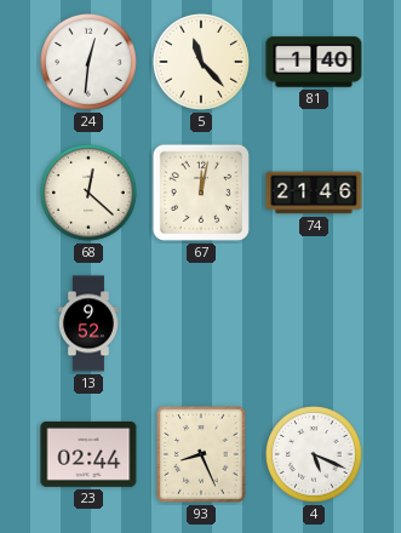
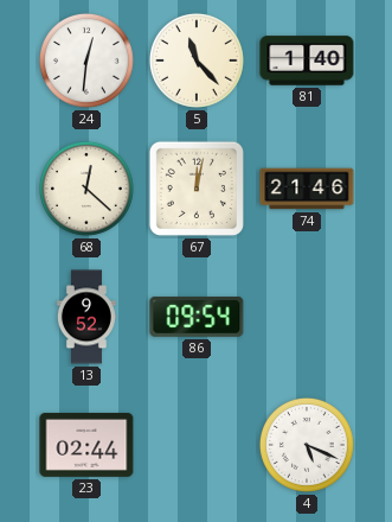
86: none -> 09:54 (197, 317)
93: 8:26 -> none (201, 454)
